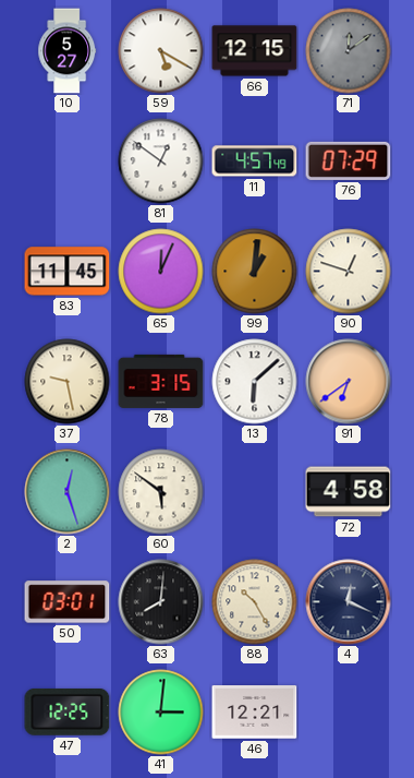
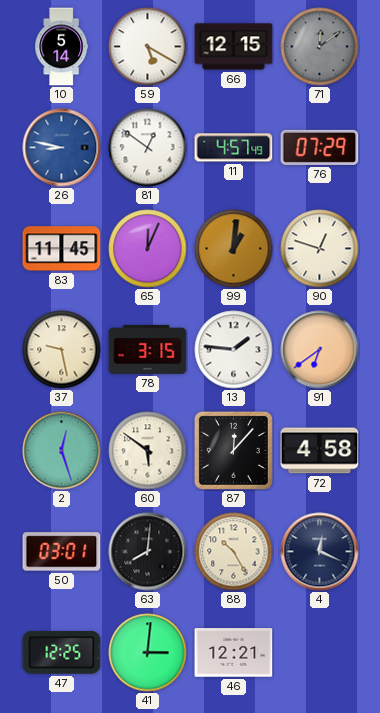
10: 5:27 -> 5:14 (62, 47)
26: none -> 8:47 (62, 148)
13: 6:08 -> 1:46 (234, 350)
87: none -> 12:07 (233, 450)
